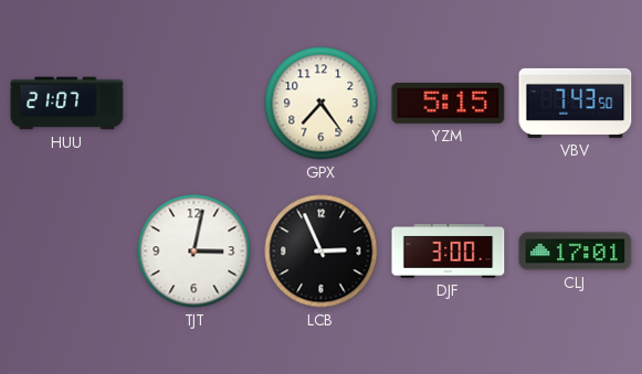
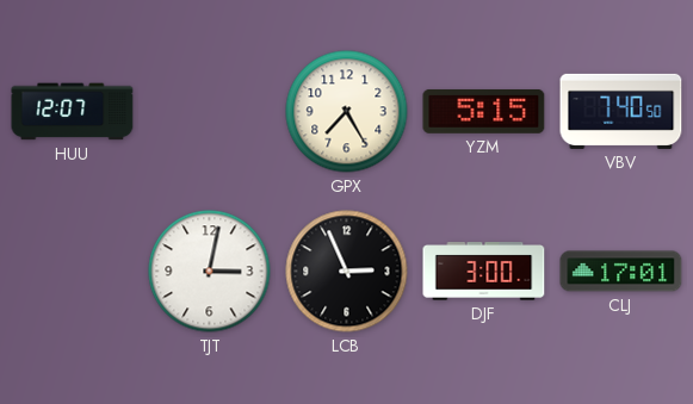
HUU: 21:07 -> 12:07 (73, 112)
GPX: 7:24 -> 7:25 (347, 112)
VBV: 7:43 -> 7:40 (621, 111)
